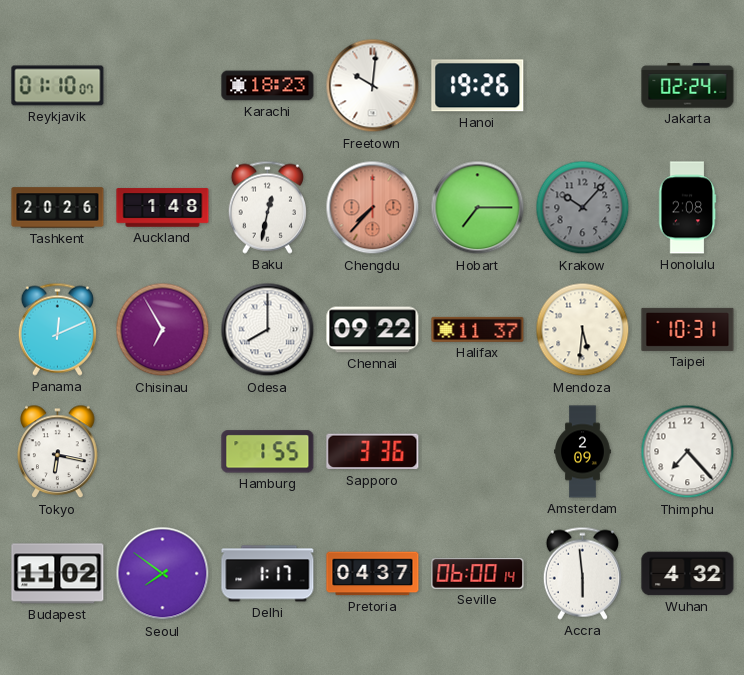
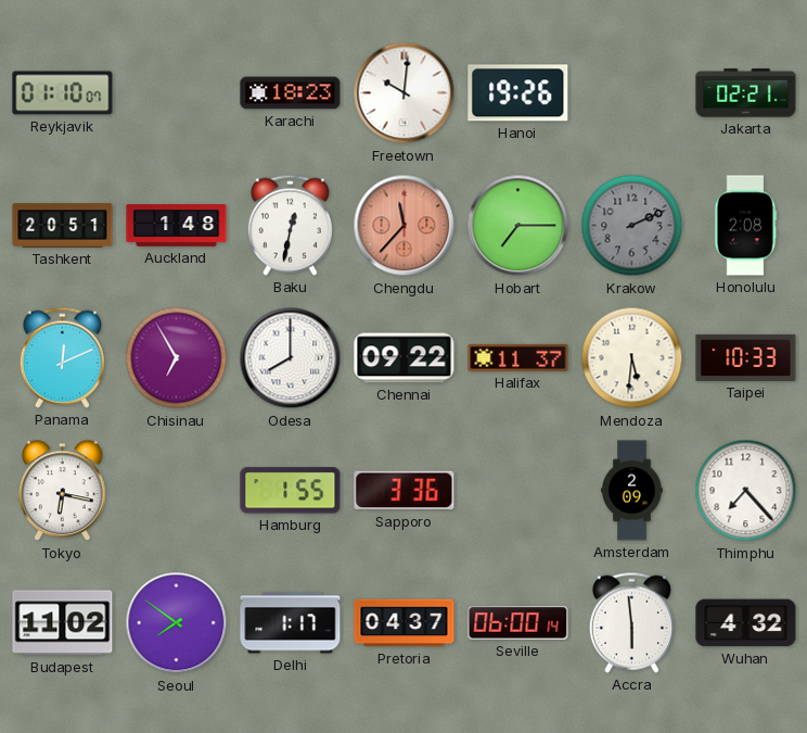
Jakarta: 02:24 -> 02:21 (746, 93)
Tashkent: 20:26 -> 20:51 (63, 226)
Chengdu: 7:37 -> 11:37 (405, 226)
Krakow: 10:07 -> 2:11 (632, 226)
Taipei: 10:31 -> 10:33 (746, 357)
